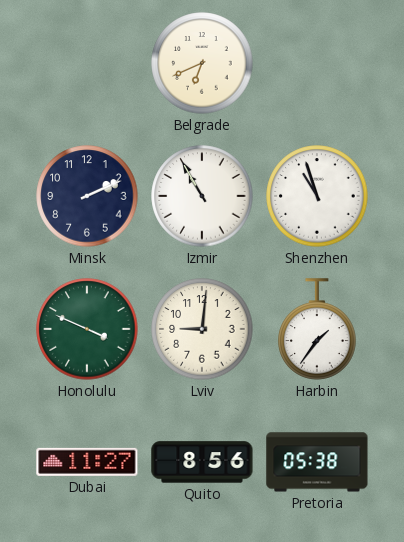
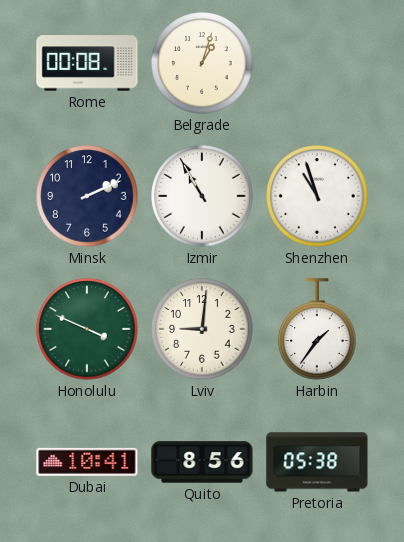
Rome: none -> 00:08 (87, 63)
Belgrade: 6:41 -> 1:03 (202, 63)
Dubai: 11:27 -> 10:41 (87, 462)
